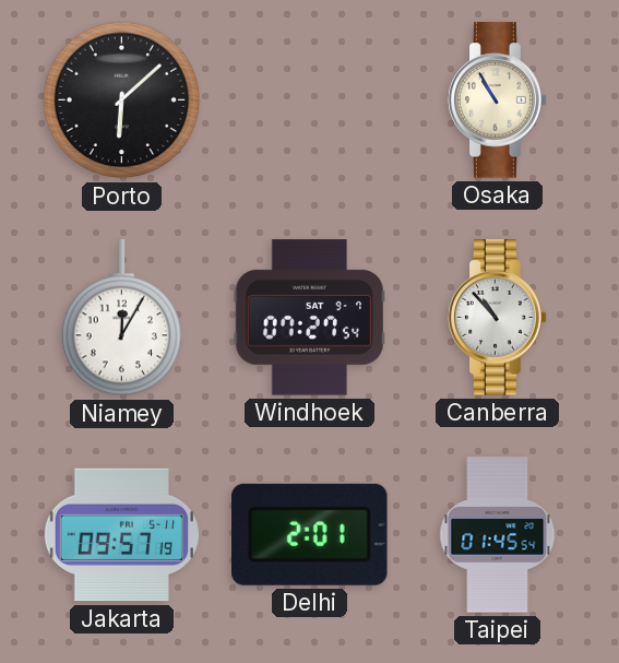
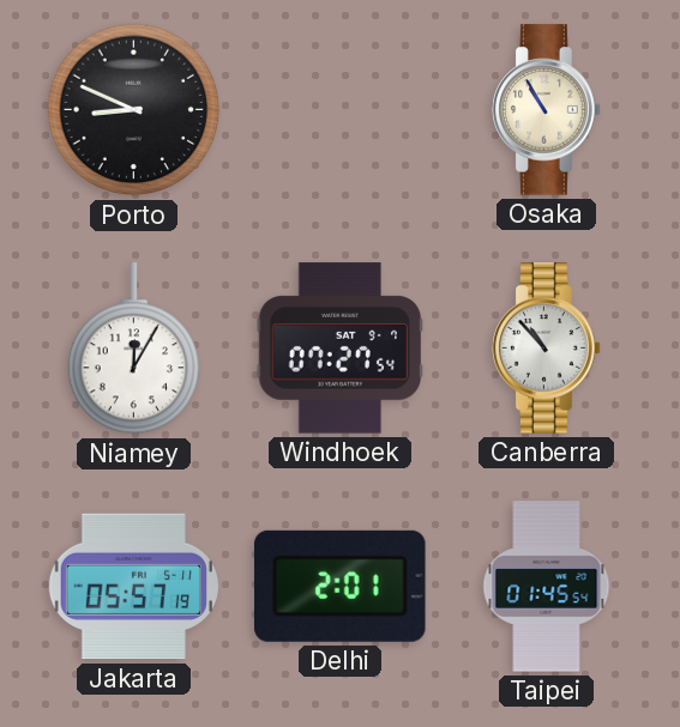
Porto: 6:08 -> 8:49 (134, 110)
Jakarta: 09:57 -> 05:57 (133, 587)
